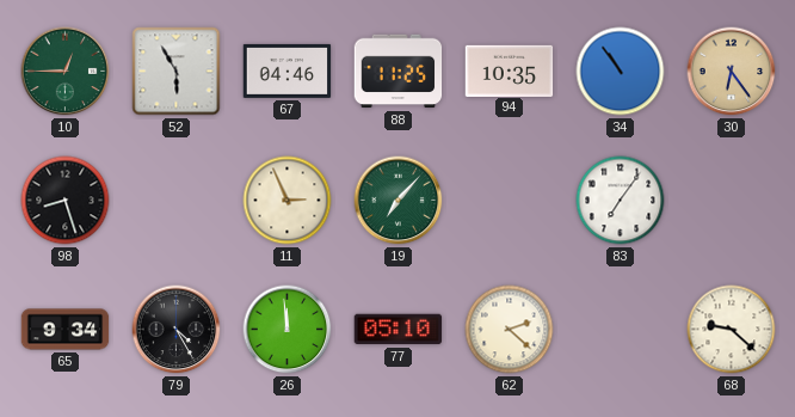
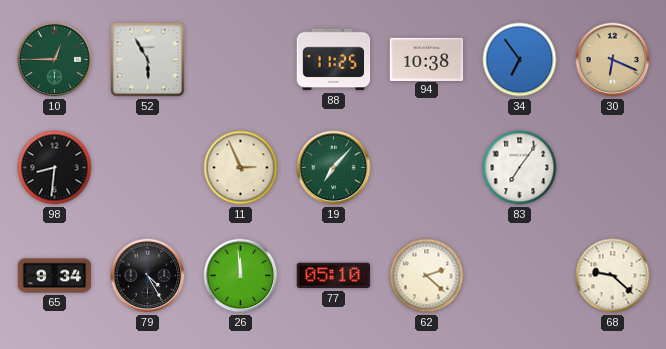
67: 04:46 -> none (288, 70)
94: 10:35 -> 10:38 (427, 59)
34: 10:54 -> 6:54 (520, 60)
30: 6:24 -> 6:19 (613, 60)
98: 8:27 -> 8:31 (55, 168)
